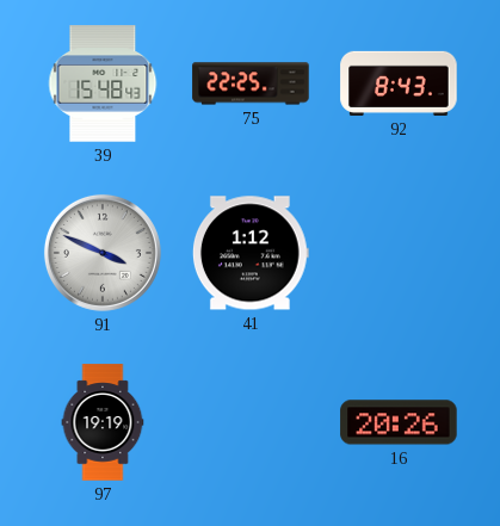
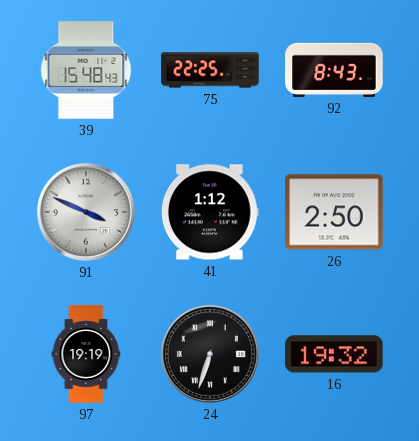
26: none -> 2:50 (334, 212)
24: none -> 6:33 (210, 354)
16: 20:26 -> 19:32 (334, 354)
